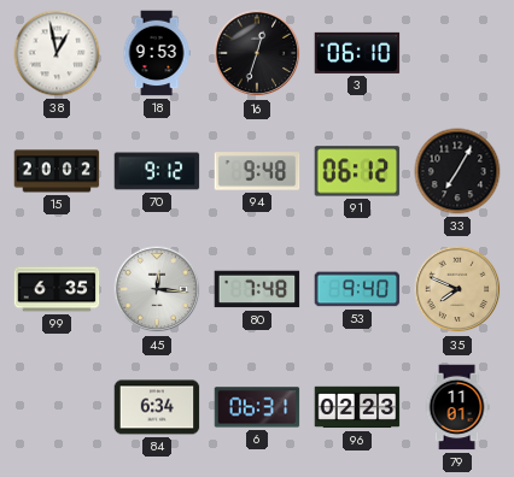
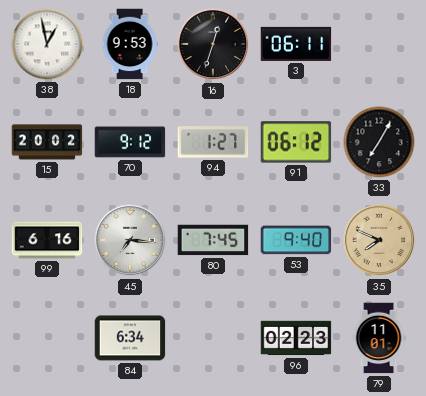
3: 06:10 -> 06:11 (296, 44)
94: 9:48 -> 1:27 (213, 142)
99: 6:35 -> 6:16 (47, 240)
45: 12:16 -> 7:16 (130, 240)
80: 7:48 -> 7:45 (213, 240)
6: 06:31 -> none (257, 407)
